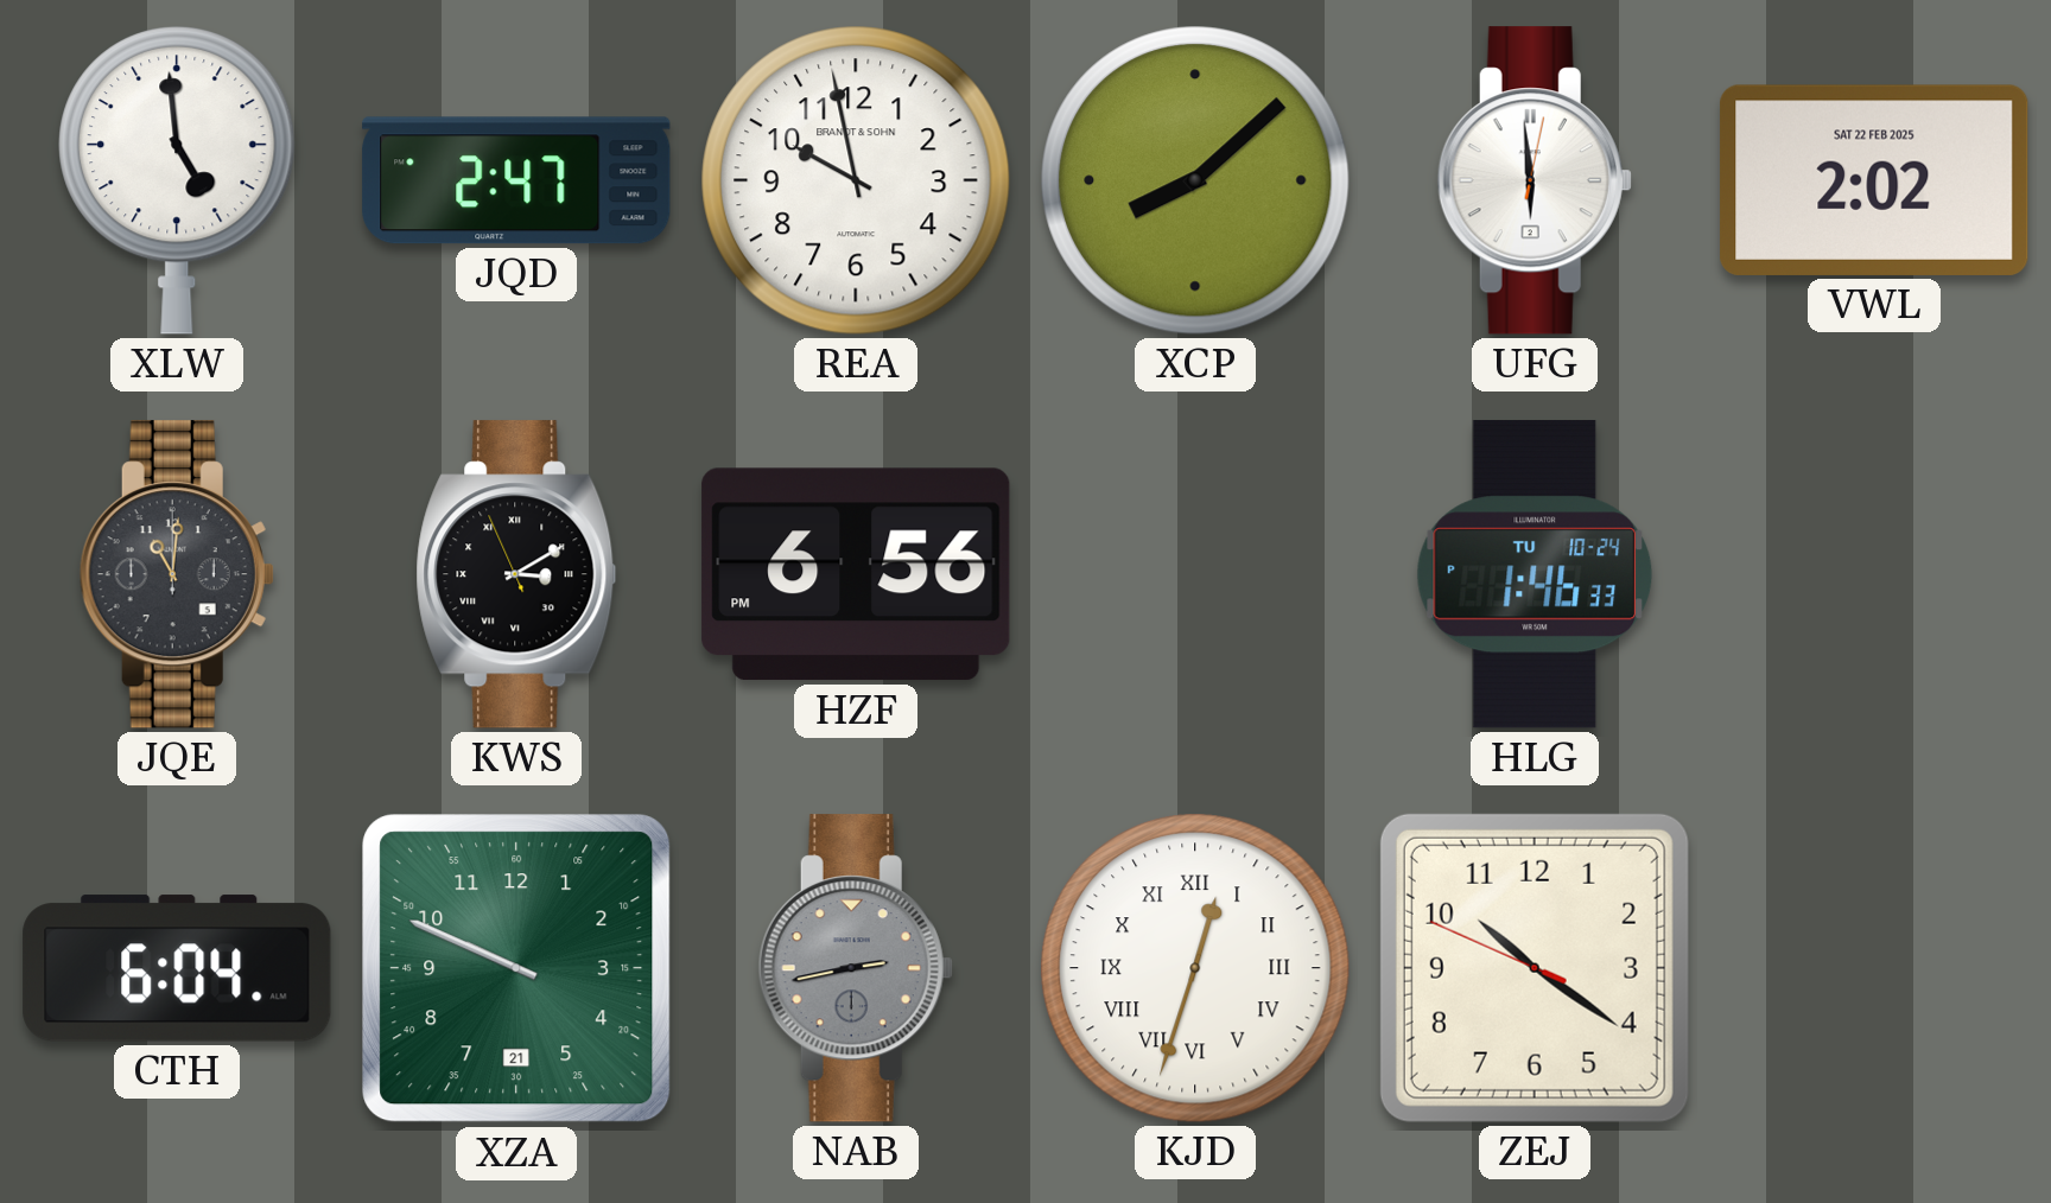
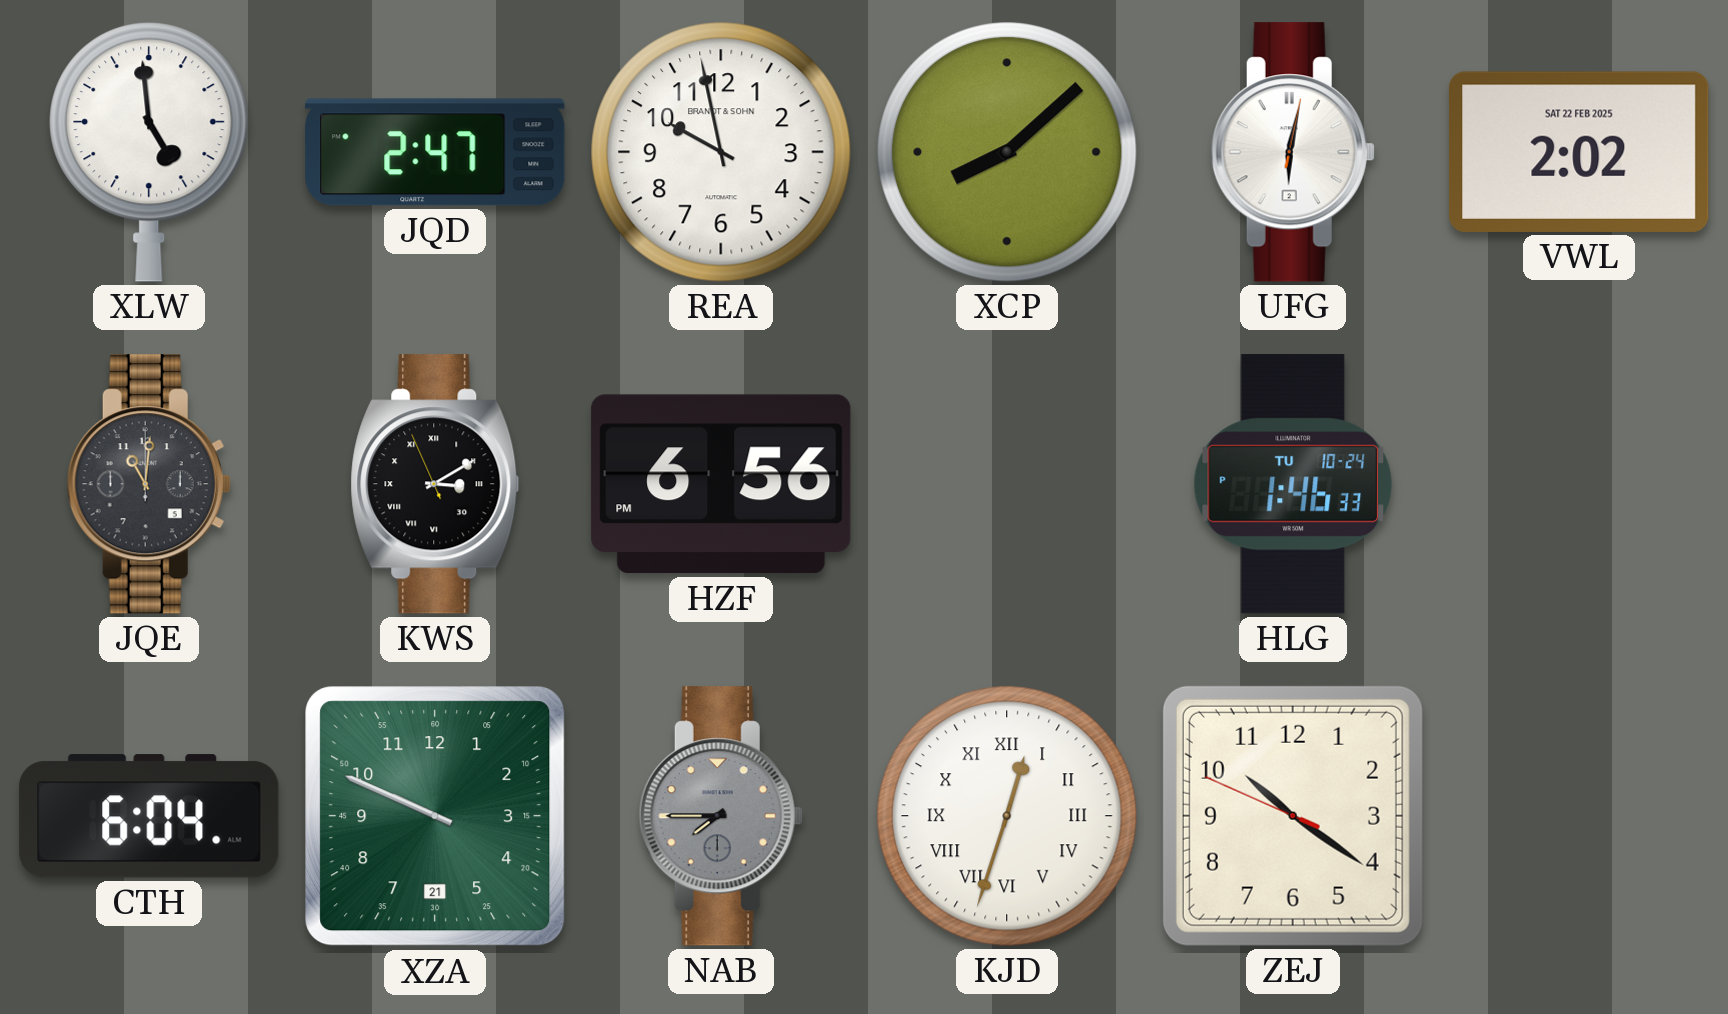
UFG: 5:59 -> 6:02 (1293, 152)
NAB: 2:43 -> 7:45 (721, 816)
